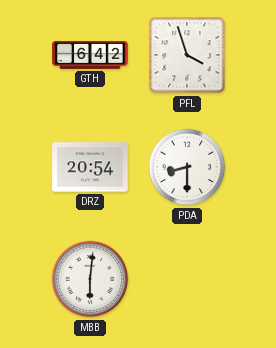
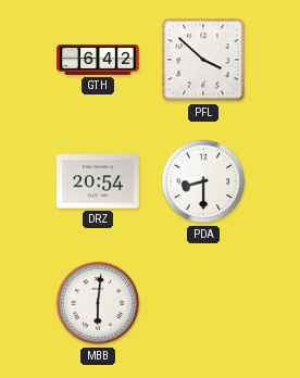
PFL: 3:57 -> 3:52 (203, 60)
